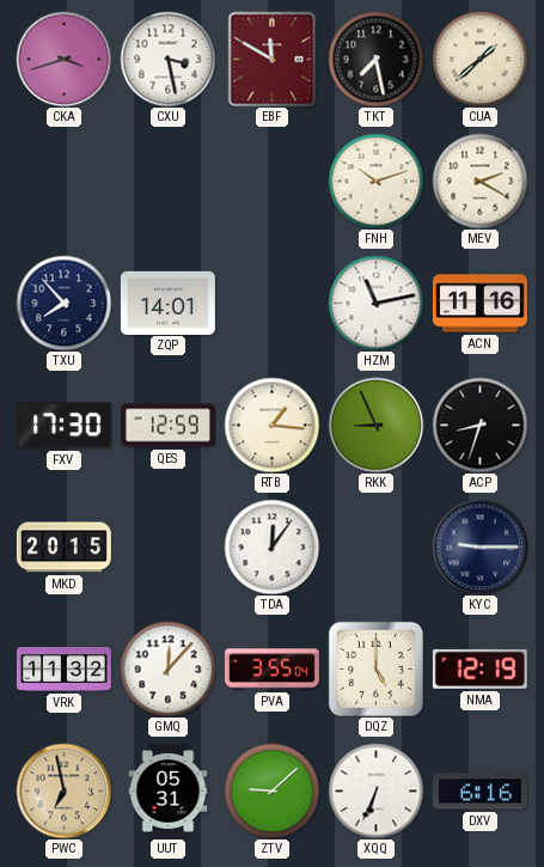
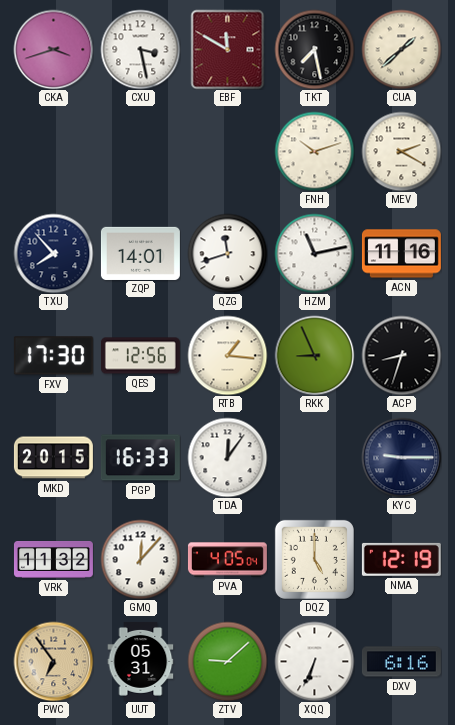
QZG: none -> 11:42 (227, 253)
QES: 12:59 -> 12:56 (140, 356)
PGP: none -> 16:33 (140, 458)
PVA: 3:55 -> 4:05 (227, 560)
PWC: 6:58 -> 6:54 (53, 661)
